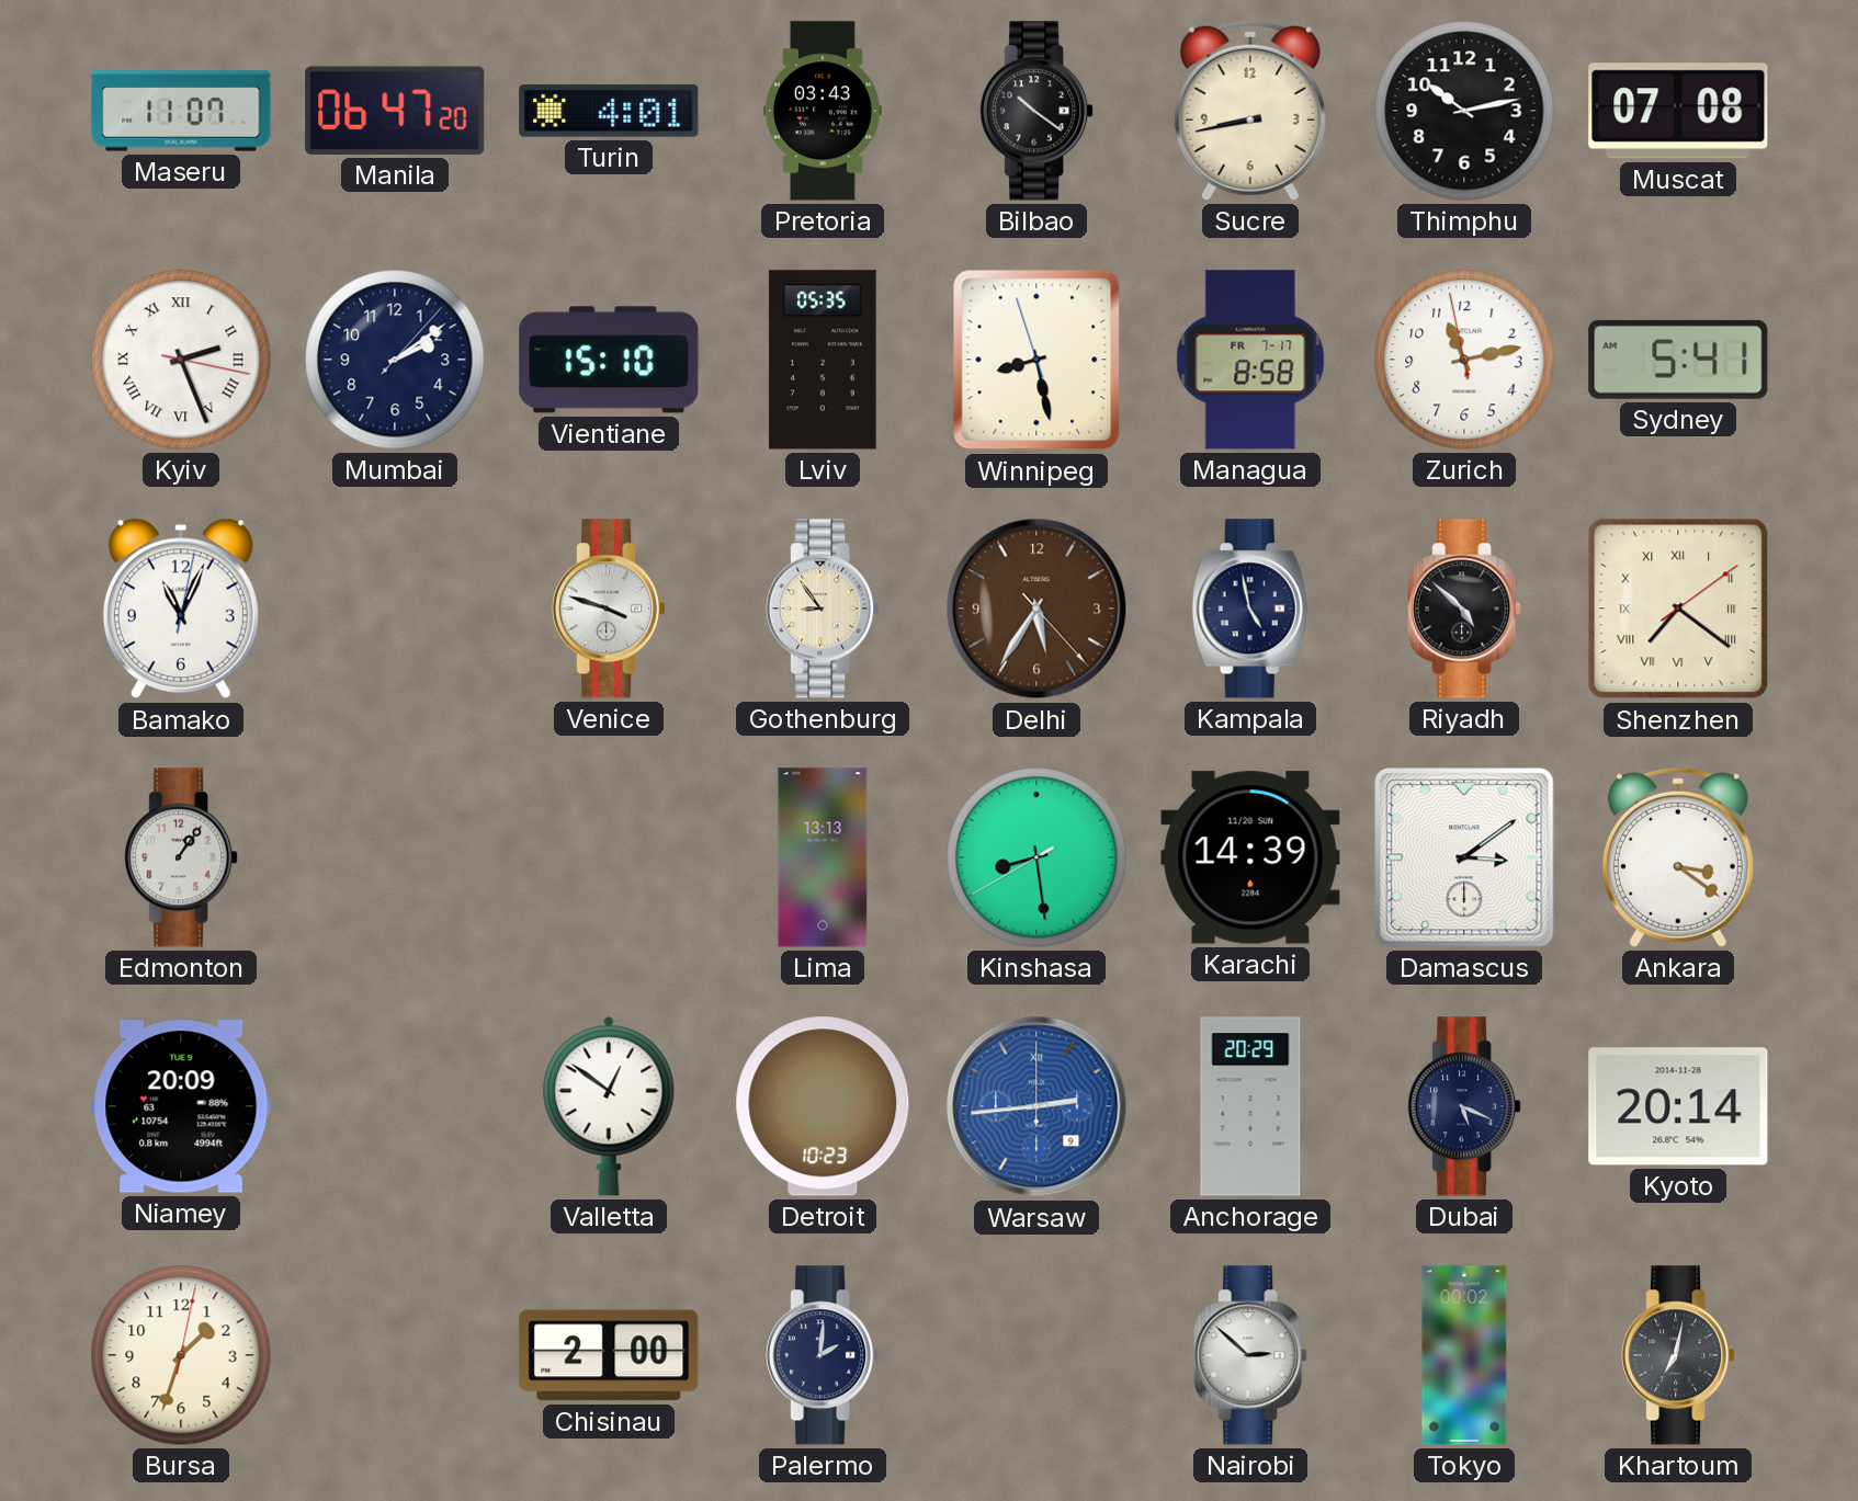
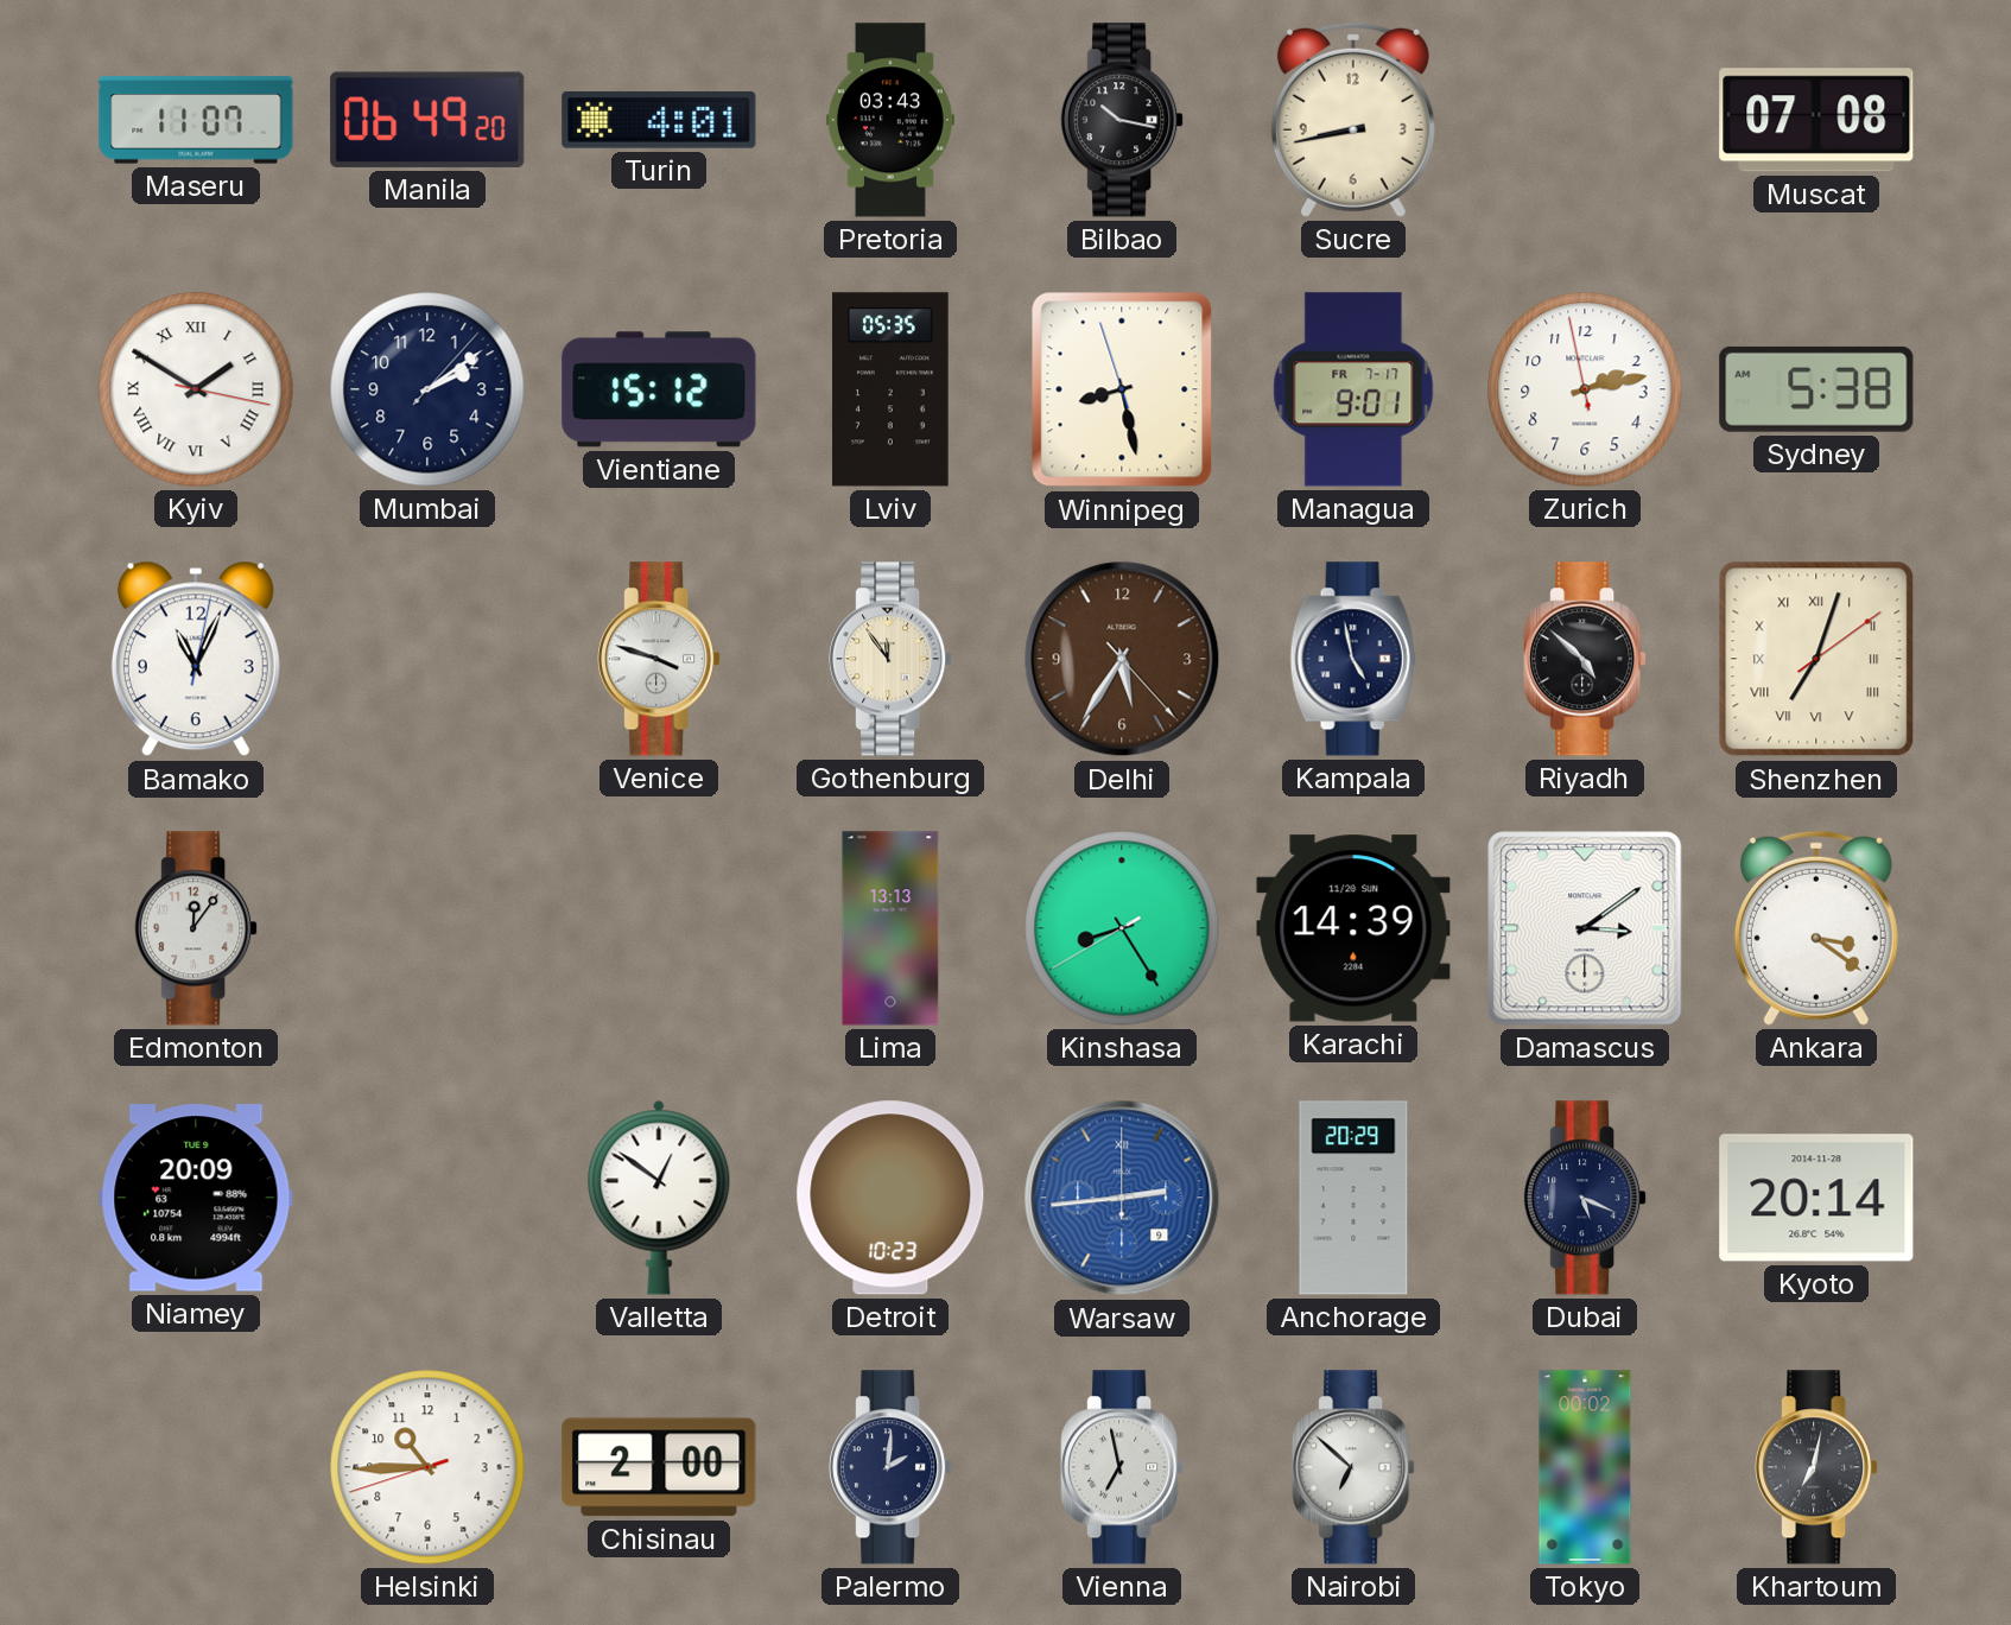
Manila: 06:47 -> 06:49 (427, 120)
Bilbao: 10:21 -> 10:17 (1122, 120)
Thimphu: 10:13 -> none (1464, 111)
Kyiv: 2:26 -> 1:50 (196, 389)
Vientiane: 15:10 -> 15:12 (659, 389)
Managua: 8:58 -> 9:01 (1353, 389)
Zurich: 11:12 -> 2:12 (1585, 389)
Sydney: 5:41 -> 5:38 (1816, 389)
Gothenburg: 8:54 -> 11:54 (890, 659)
Shenzhen: 7:21 -> 7:03 (1816, 659)
Edmonton: 1:06 -> 12:06 (196, 928)
Kinshasa: 8:28 -> 8:24 (1122, 928)
Bursa: 1:33 -> none (181, 1355)
Helsinki: none -> 10:44 (427, 1467)
Vienna: none -> 6:58 (1122, 1467)
Nairobi: 2:52 -> 6:52 (1353, 1467)
